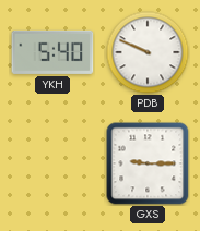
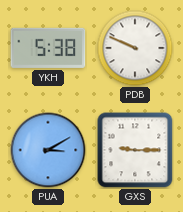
YKH: 5:40 -> 5:38 (48, 48)
PUA: none -> 3:10 (48, 150)
